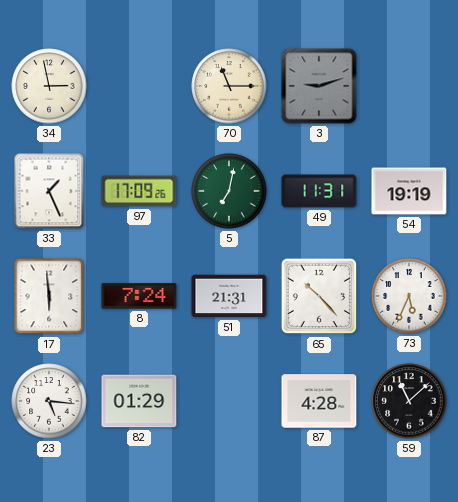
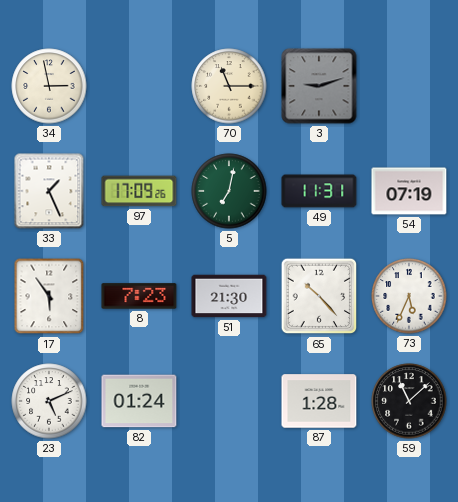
54: 19:19 -> 07:19 (409, 191)
17: 5:59 -> 5:54 (49, 296)
8: 7:24 -> 7:23 (139, 296)
51: 21:31 -> 21:30 (229, 296)
23: 5:16 -> 5:11 (49, 401)
82: 01:29 -> 01:24 (139, 401)
87: 4:28 -> 1:28 (319, 401)
